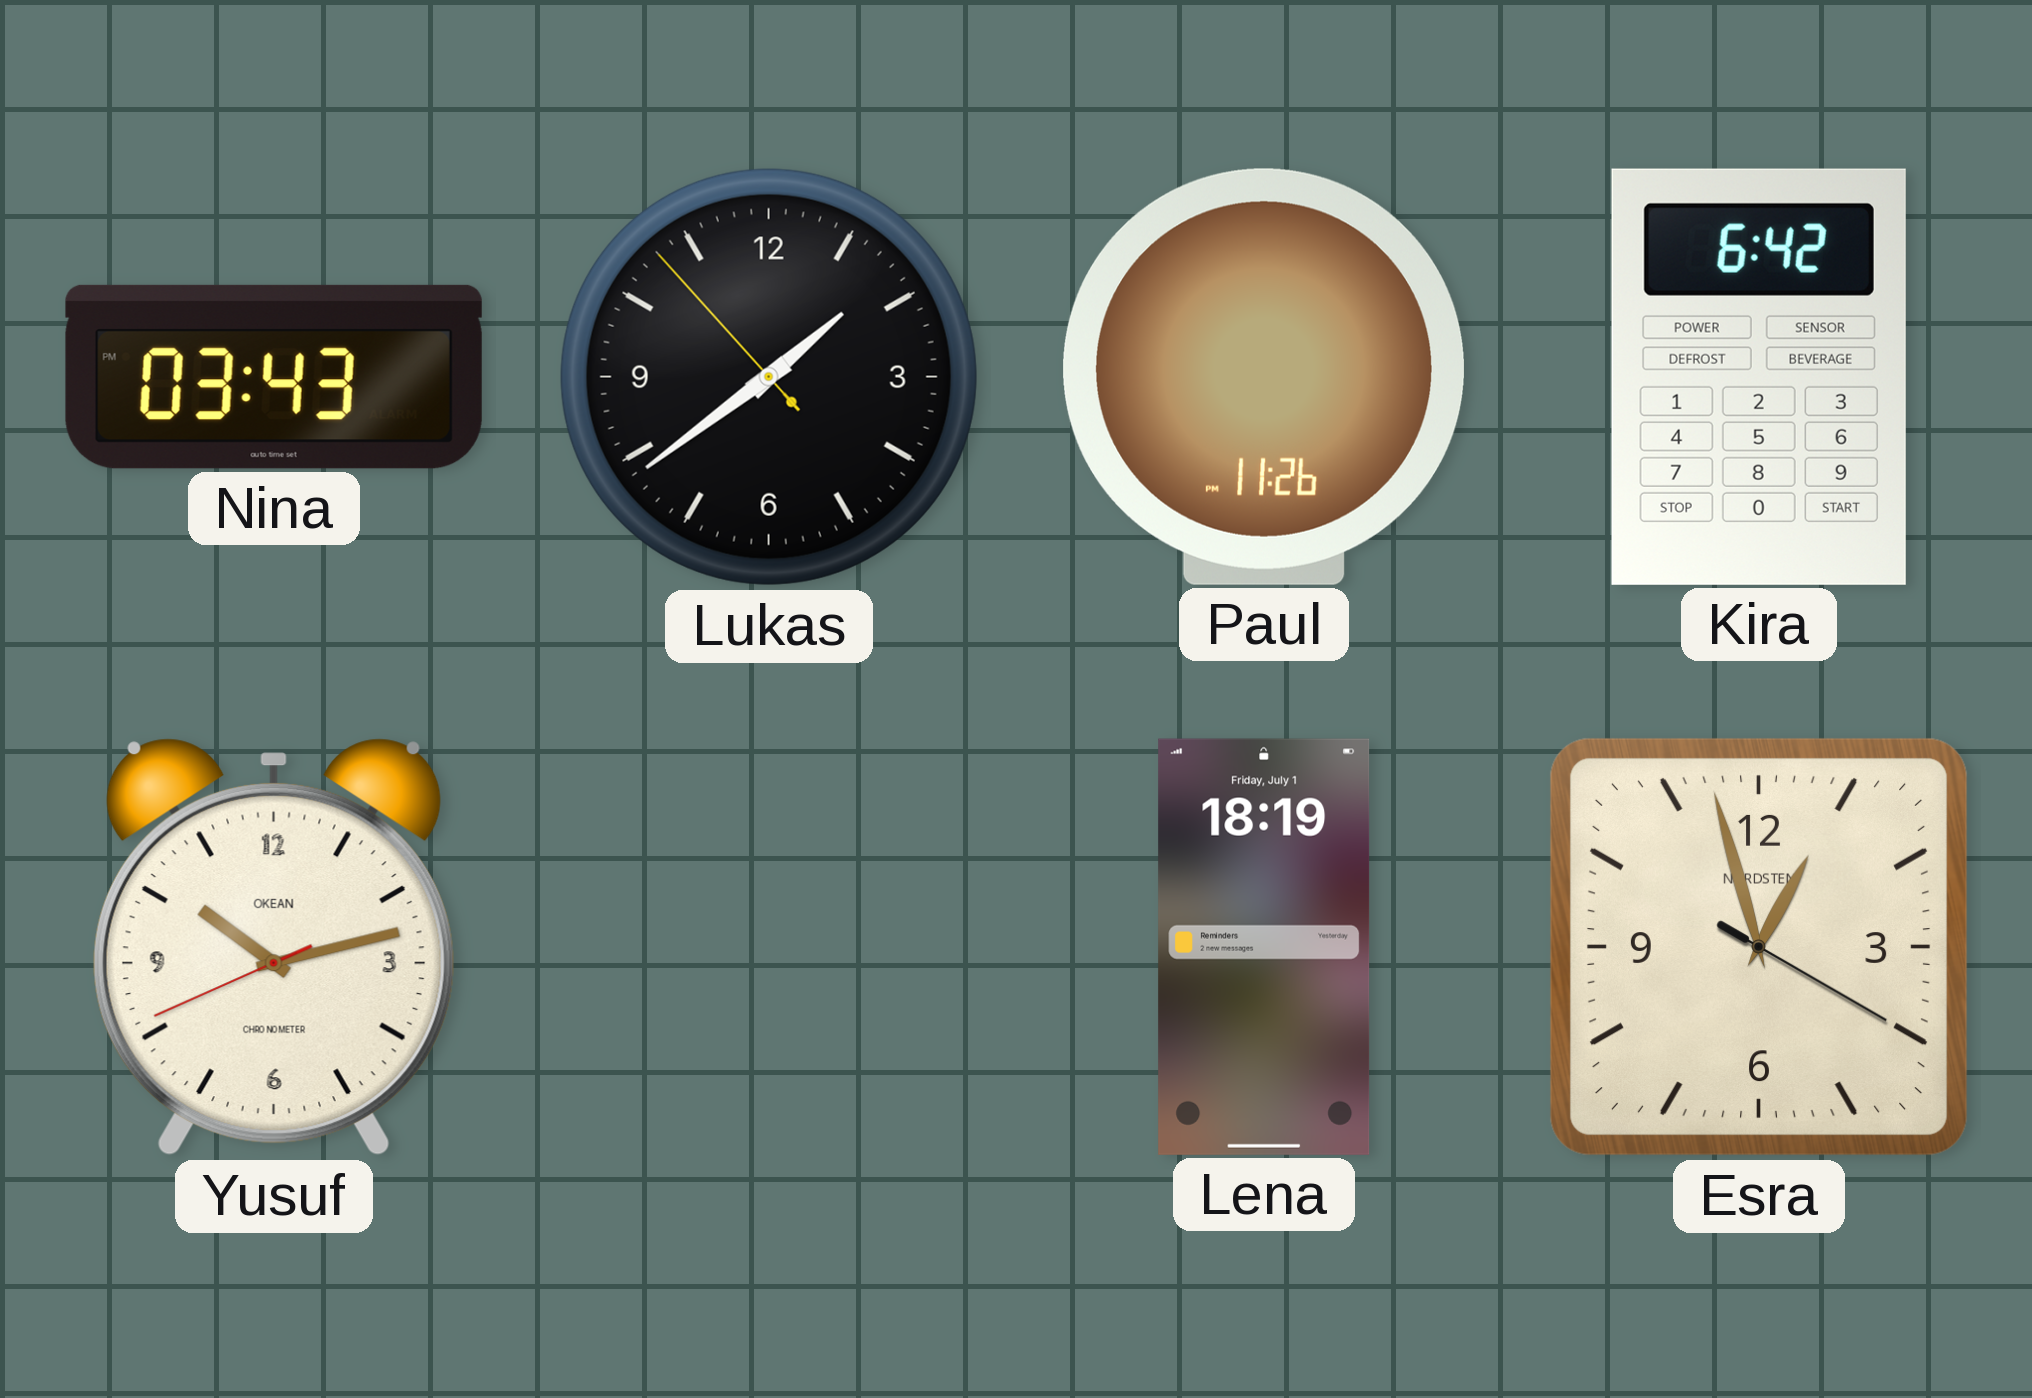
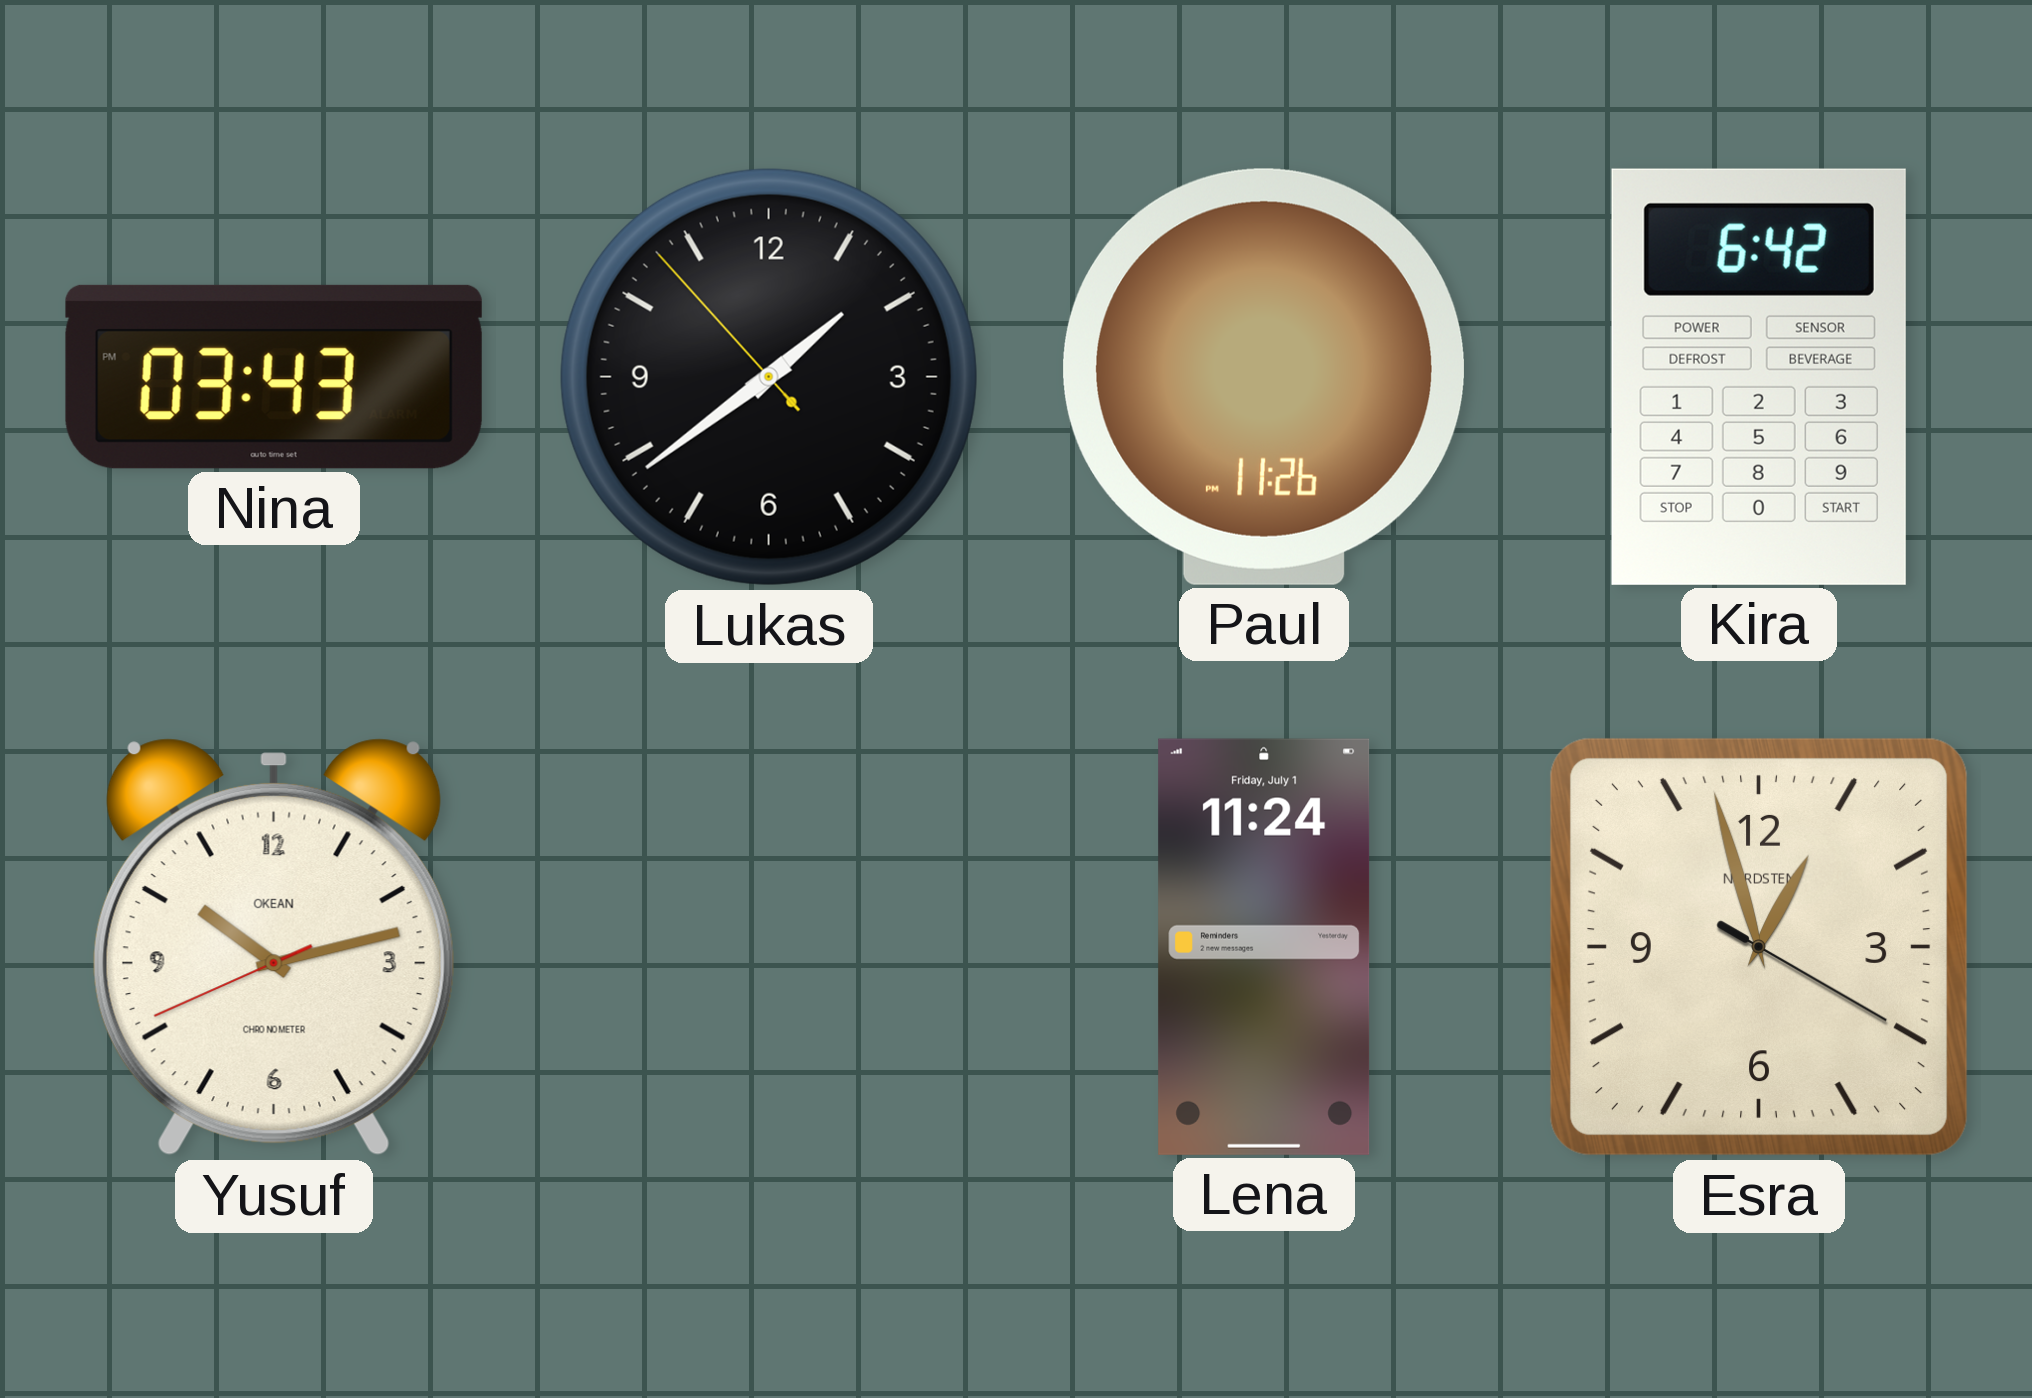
Lena: 18:19 -> 11:24 (1264, 947)
